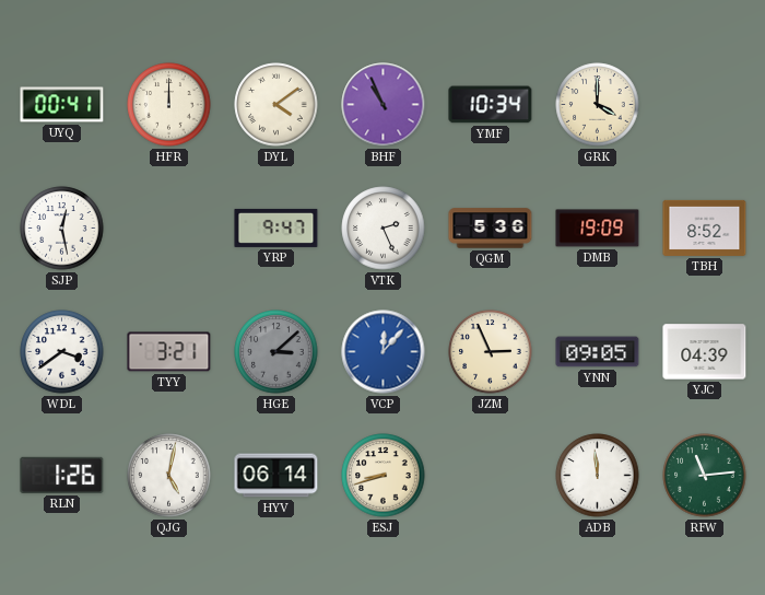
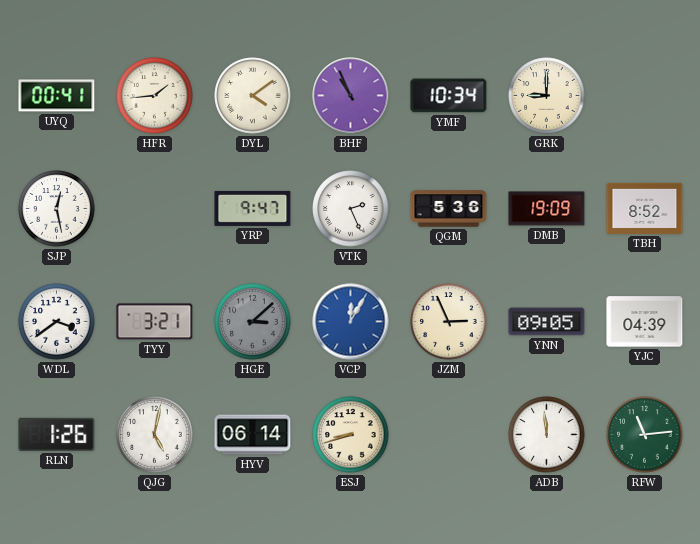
HFR: 12:00 -> 1:44 (155, 96)
GRK: 4:00 -> 9:00 (547, 96)
VCP: 12:07 -> 12:05 (351, 322)
